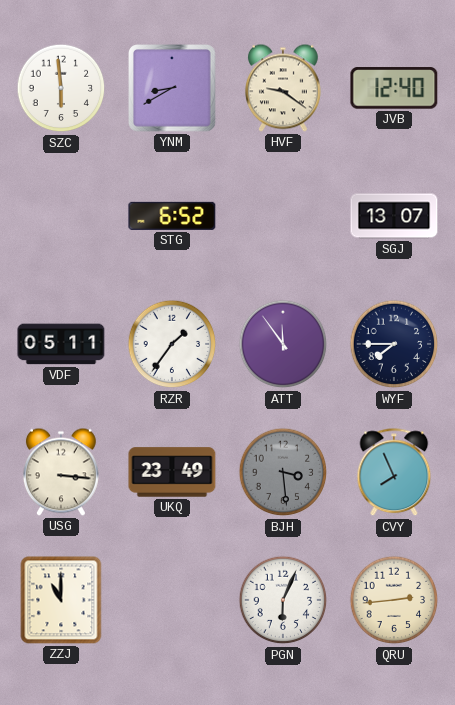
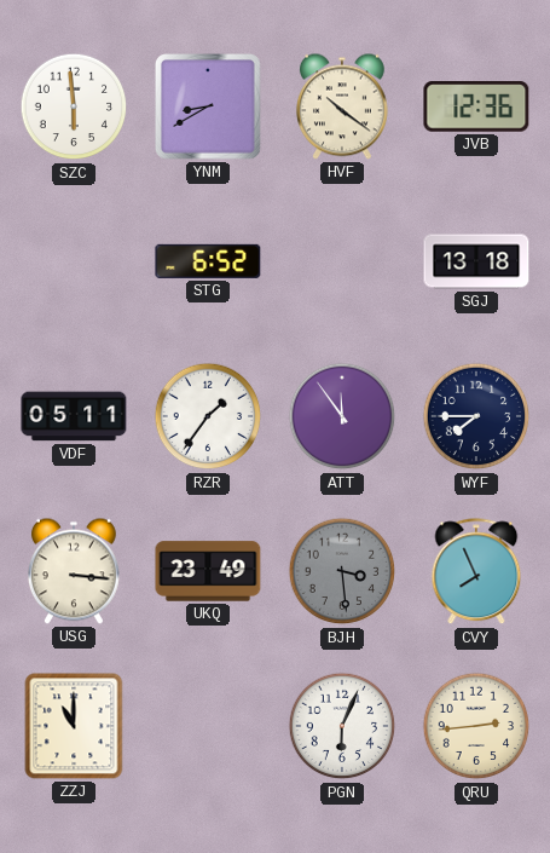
HVF: 9:21 -> 10:21 (342, 106)
JVB: 12:40 -> 12:36 (476, 106)
SGJ: 13:07 -> 13:18 (476, 261)
